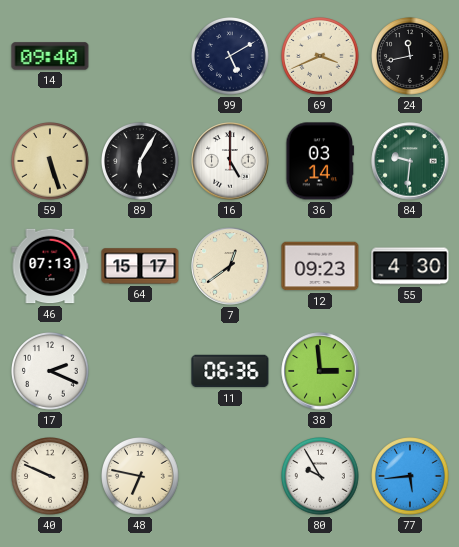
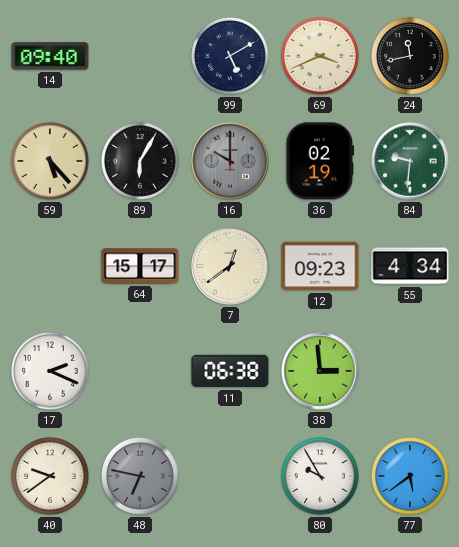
59: 5:27 -> 5:23 (50, 161)
16: 5:00 -> 10:00 (230, 161)
16 dial: white -> grey (230, 161)
36: 03:14 -> 02:19 (320, 161)
46: 07:13 -> none (50, 266)
55: 4:30 -> 4:34 (410, 266)
11: 06:36 -> 06:38 (230, 371)
40: 9:49 -> 9:39 (50, 476)
48 dial: cream -> grey (140, 476)
77: 5:44 -> 5:39 (410, 476)
